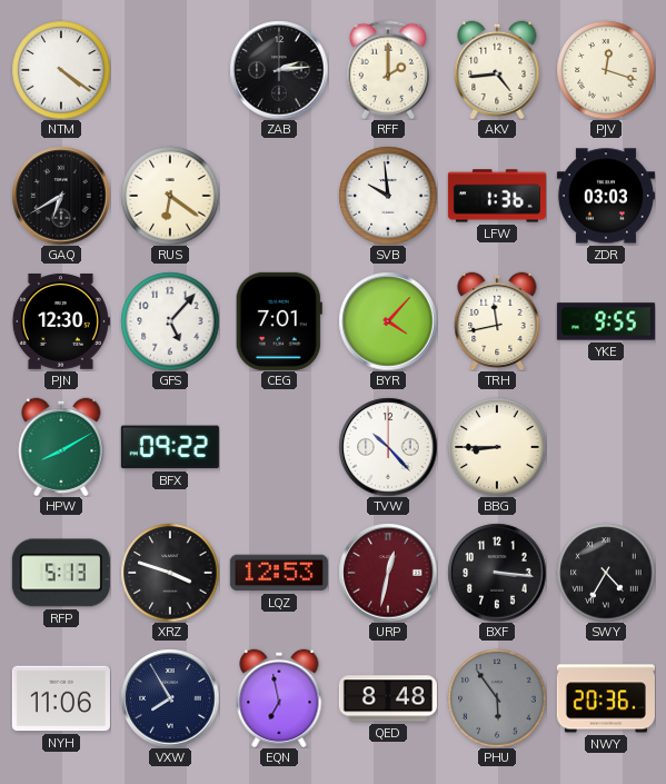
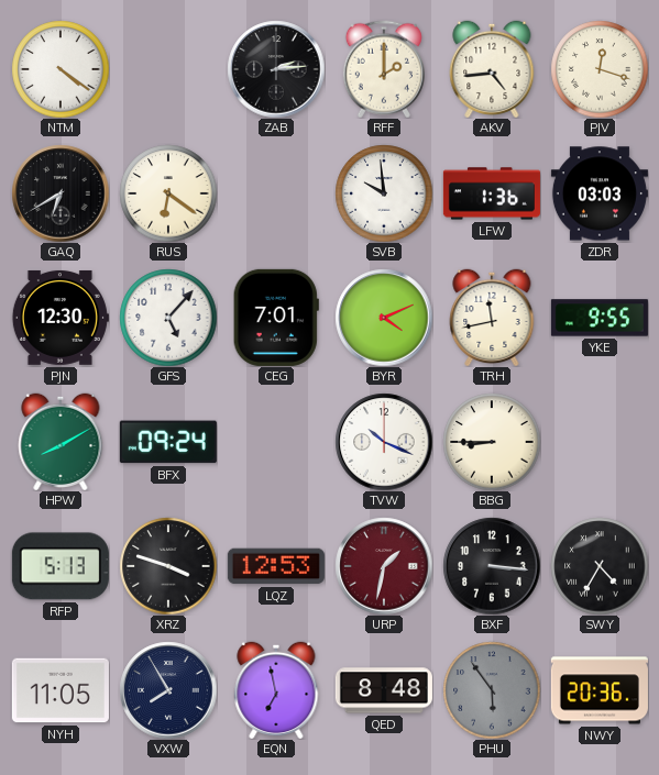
BYR: 4:07 -> 4:11 (384, 318)
BFX: 09:22 -> 09:24 (168, 442)
TVW: 10:23 -> 10:19 (384, 442)
URP: 12:32 -> 1:32 (384, 566)
NYH: 11:06 -> 11:05 (61, 690)
